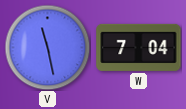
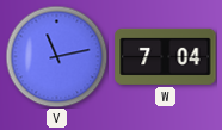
V: 11:28 -> 11:13 (56, 56)
